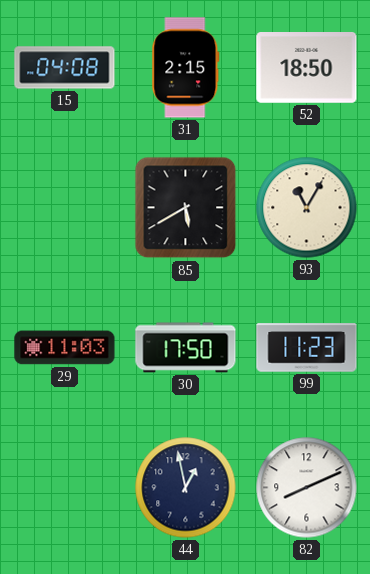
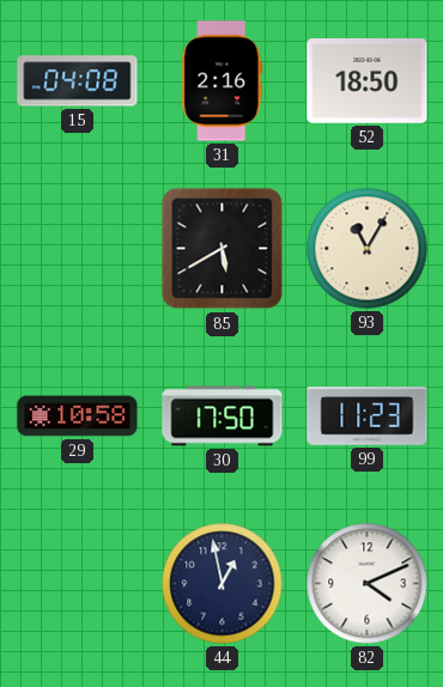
31: 2:15 -> 2:16 (223, 81)
29: 11:03 -> 10:58 (78, 417)
82: 8:11 -> 4:11 (368, 584)
